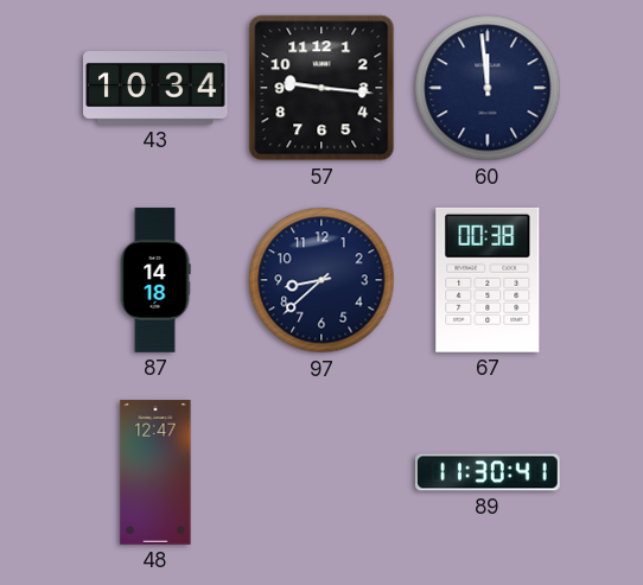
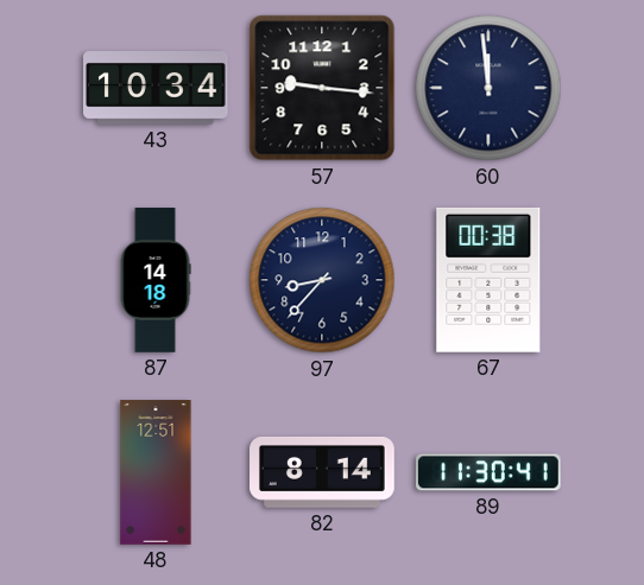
97: 8:38 -> 8:37 (322, 280)
48: 12:47 -> 12:51 (156, 472)
82: none -> 8:14 (323, 472)
